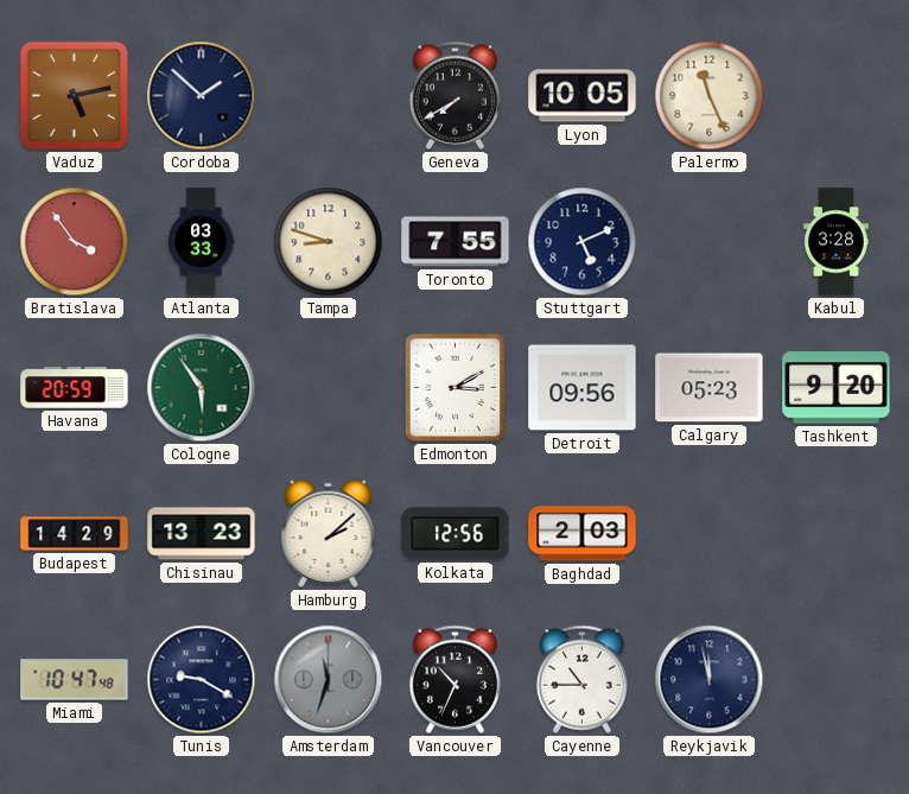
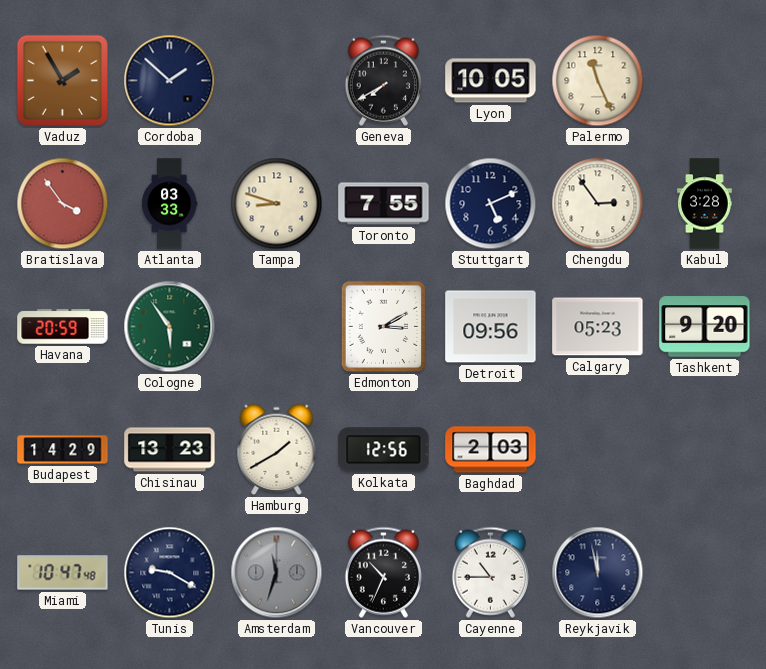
Vaduz: 5:13 -> 1:55 (63, 81)
Chengdu: none -> 2:54 (598, 204)
Hamburg: 2:08 -> 1:40 (277, 449)
